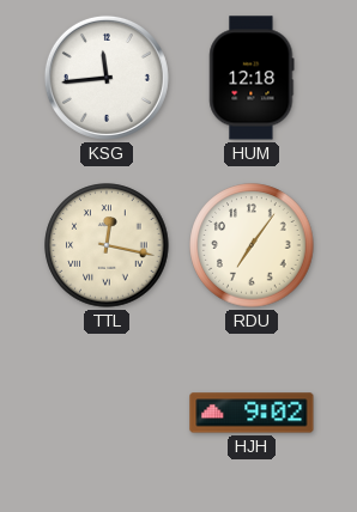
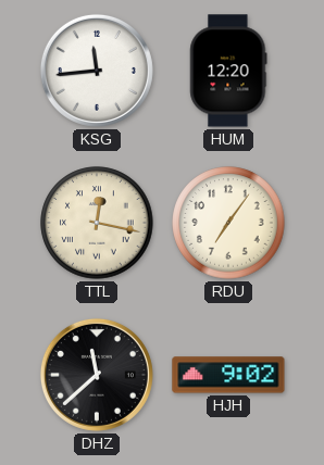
HUM: 12:18 -> 12:20 (228, 71)
DHZ: none -> 11:38 (97, 375)
